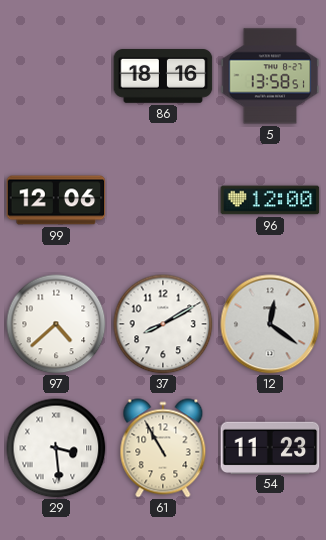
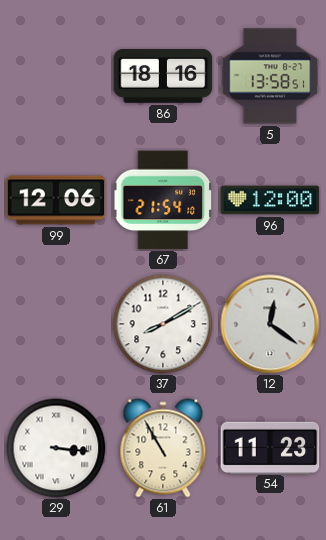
67: none -> 21:54 (162, 200)
97: 4:38 -> none (56, 324)
29: 3:29 -> 3:16 (56, 448)
